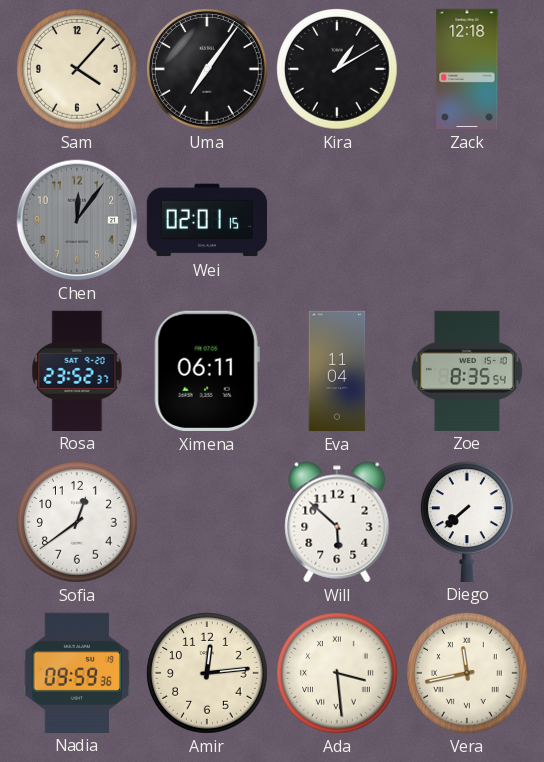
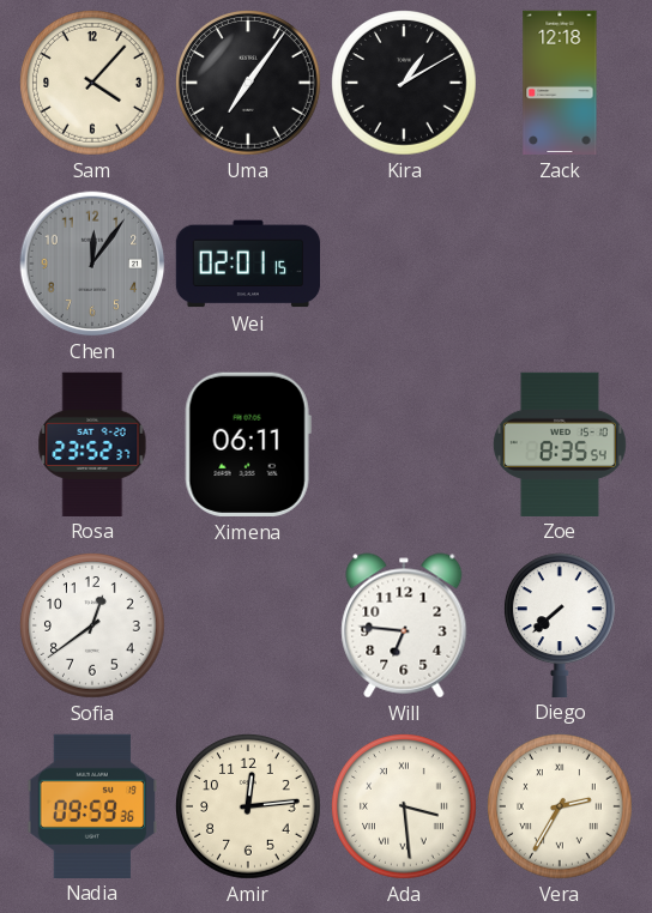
Eva: 11:04 -> none (337, 371)
Will: 5:52 -> 6:46 (404, 625)
Vera: 11:43 -> 2:35 (561, 808)
